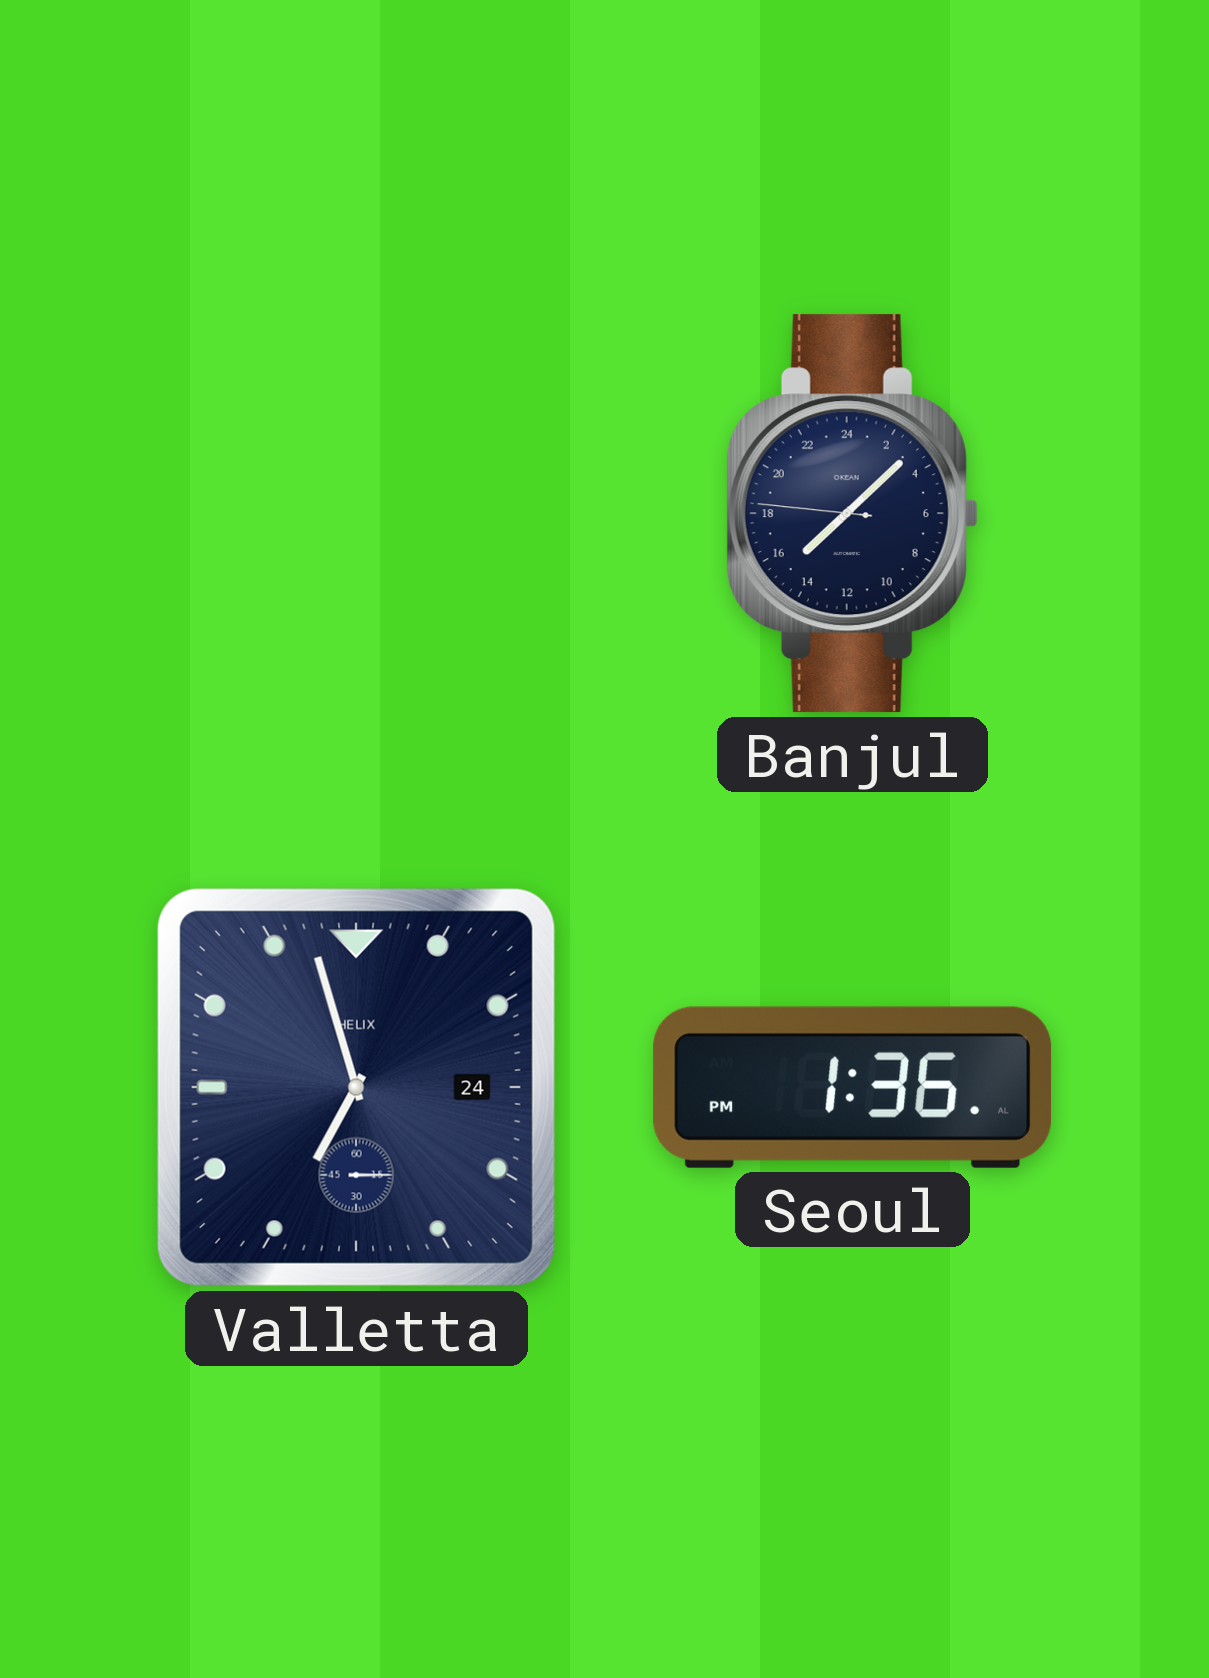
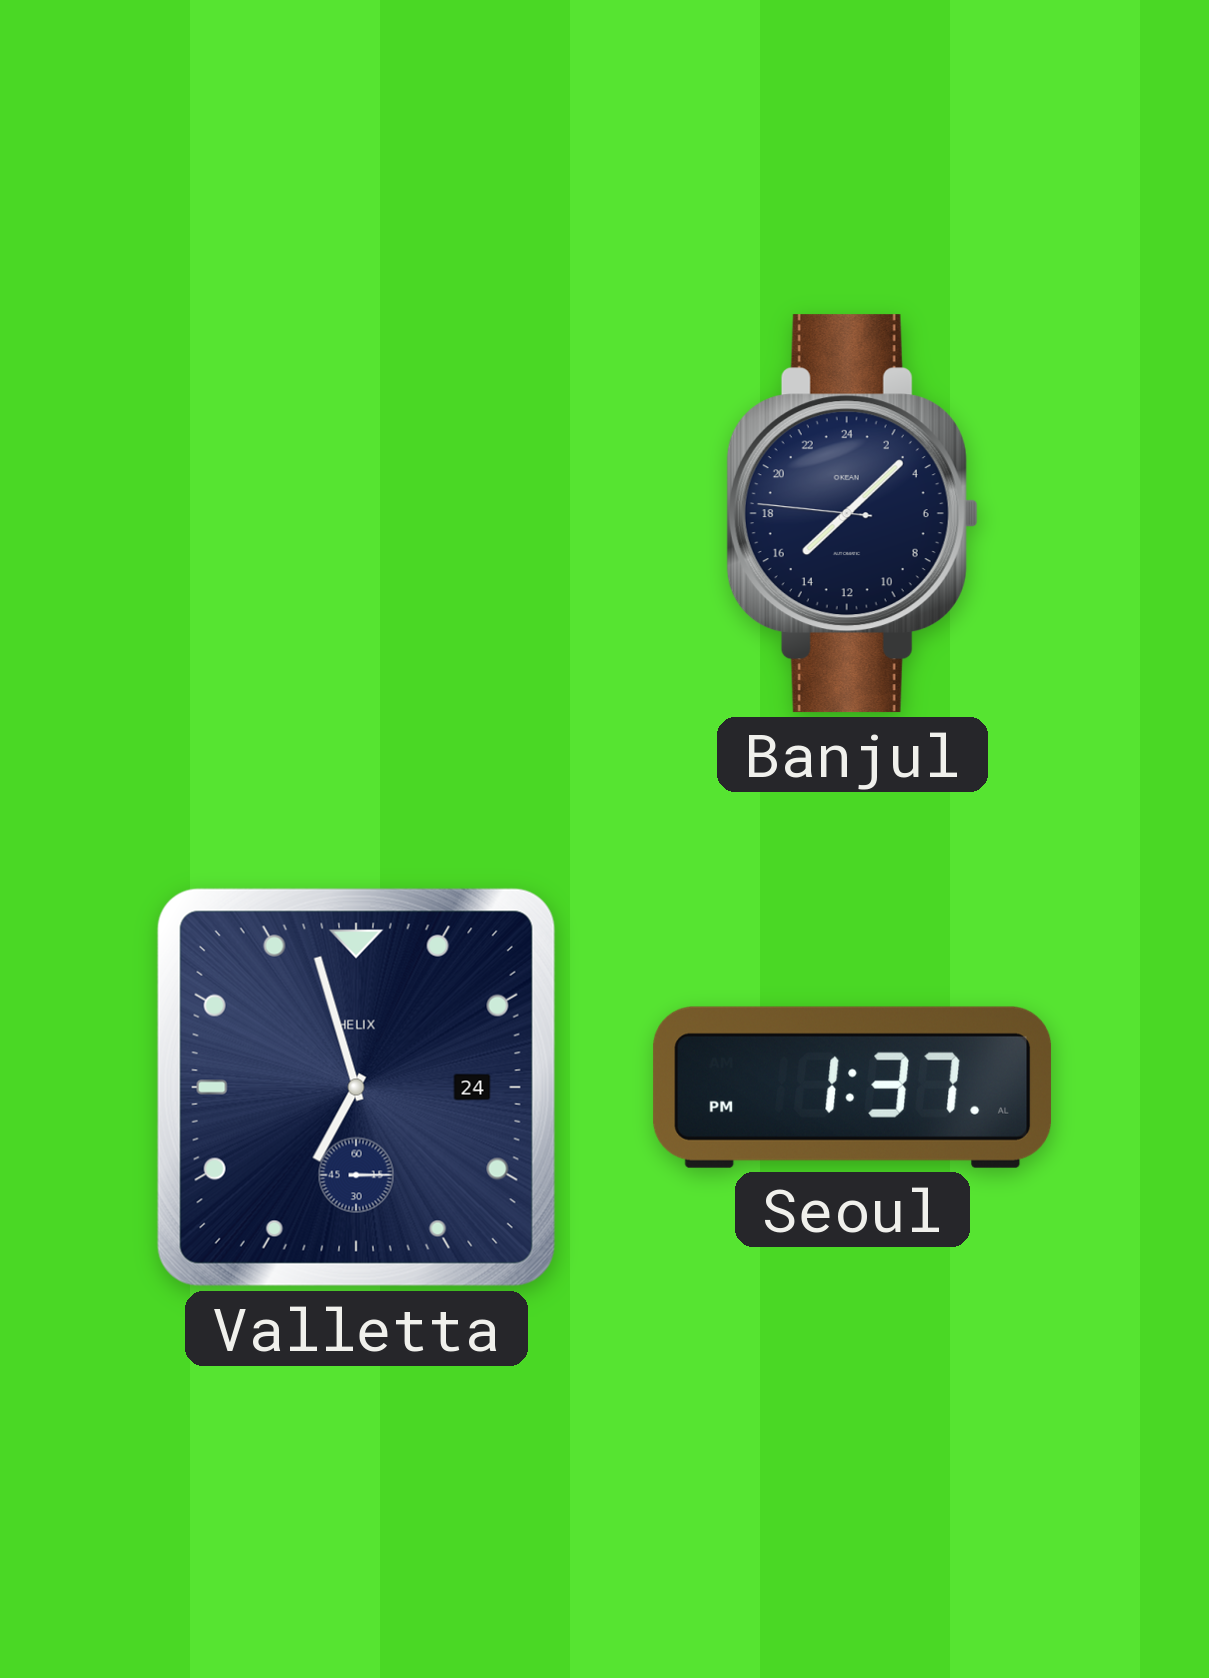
Seoul: 1:36 -> 1:37 (853, 1087)
